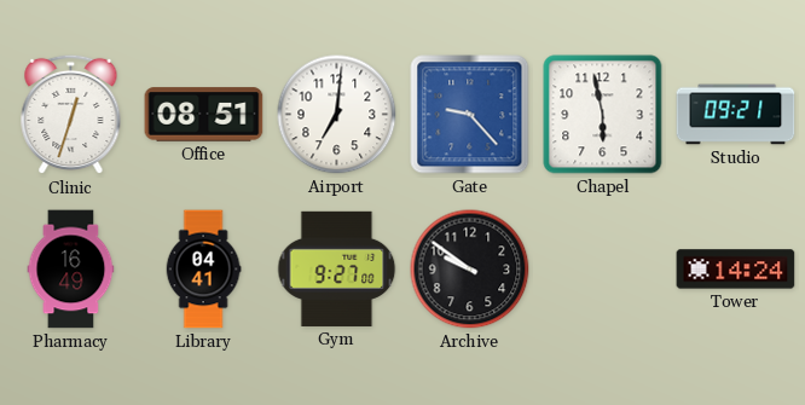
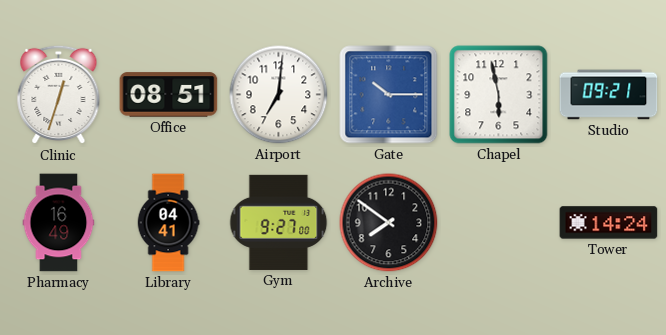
Gate: 9:23 -> 10:15 (389, 95)
Archive: 9:51 -> 7:51 (389, 223)
